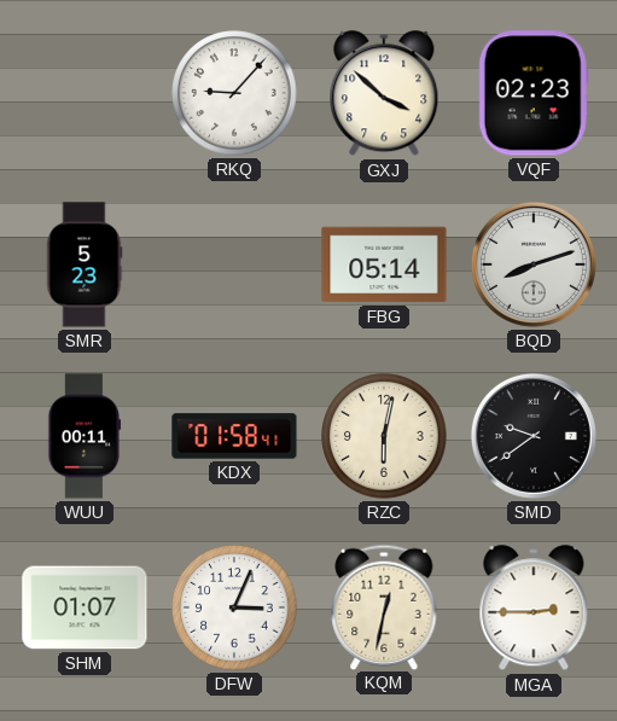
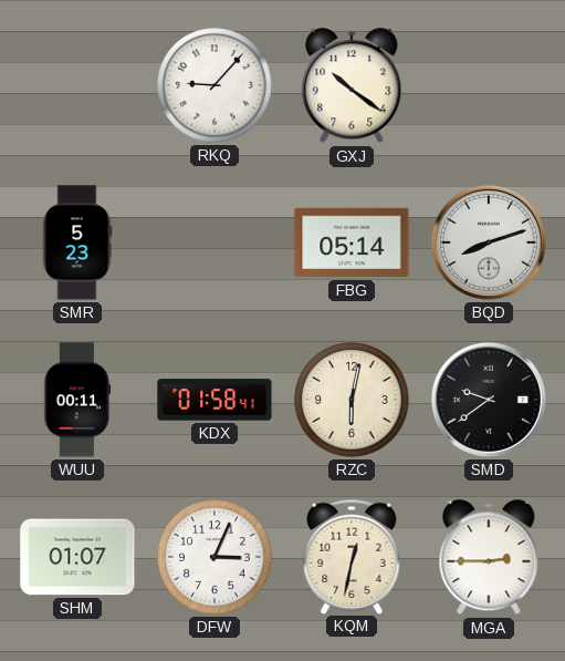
GXJ: 3:52 -> 10:21 (352, 86)
VQF: 02:23 -> none (534, 93)
